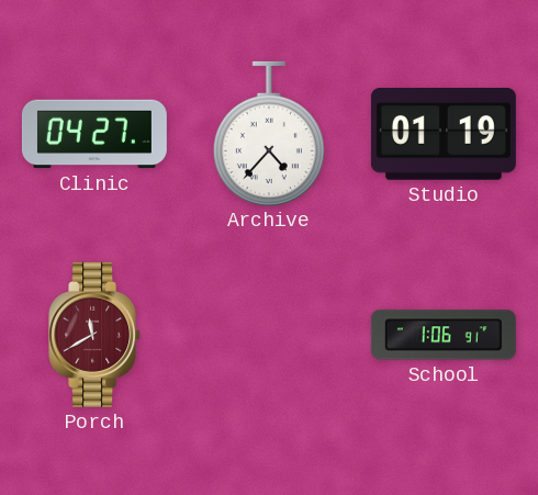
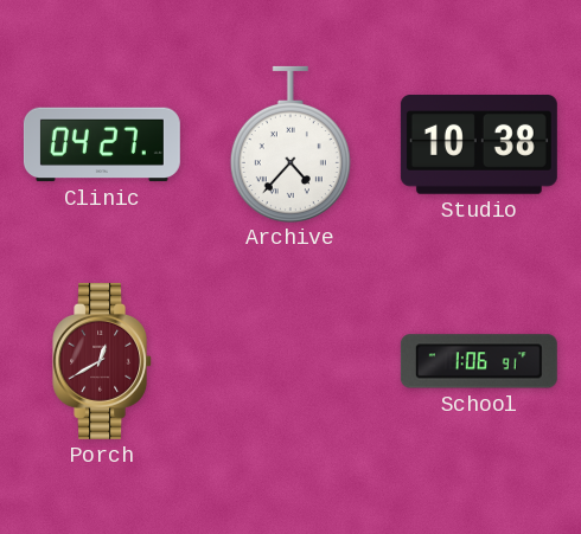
Studio: 01:19 -> 10:38 (479, 146)
Porch: 11:40 -> 12:40 (103, 361)
